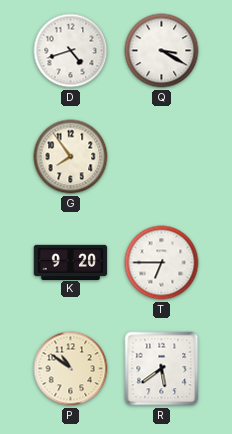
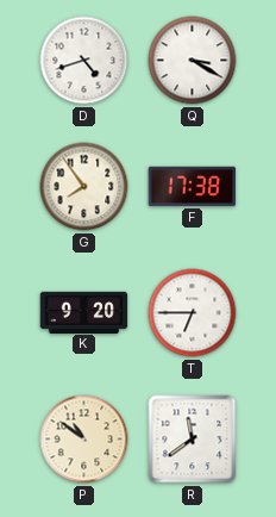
F: none -> 17:38 (192, 186)
R: 5:39 -> 11:39 (193, 440)
